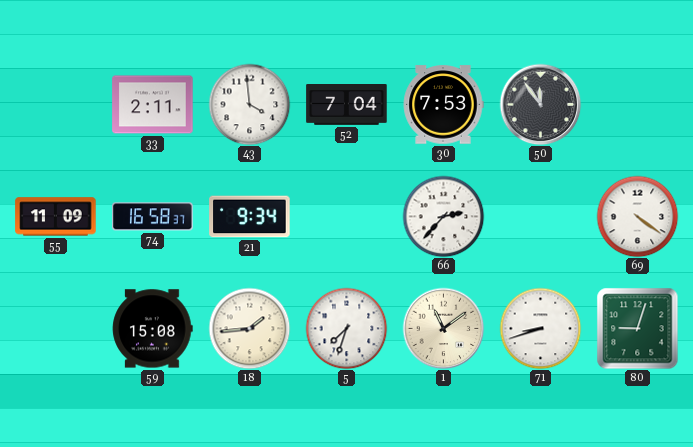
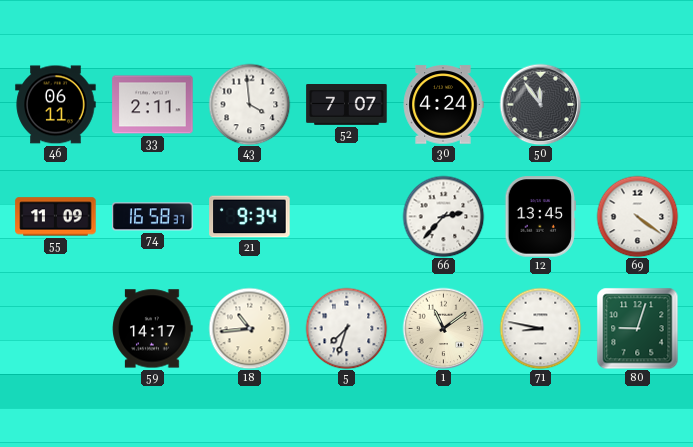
46: none -> 06:11 (56, 105)
52: 7:04 -> 7:07 (347, 105)
30: 7:53 -> 4:24 (443, 105)
12: none -> 13:45 (541, 217)
59: 15:08 -> 14:17 (153, 329)
18: 1:44 -> 10:44 (249, 328)
71: 8:42 -> 8:47 (540, 328)
